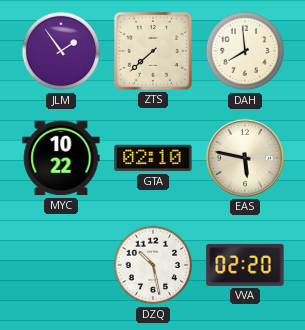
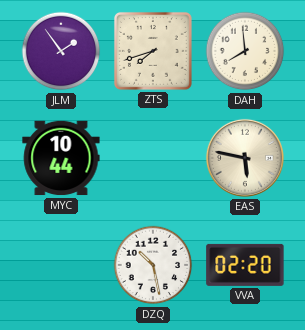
ZTS: 7:38 -> 7:42 (153, 51)
MYC: 10:22 -> 10:44 (61, 158)
GTA: 02:10 -> none (153, 158)
